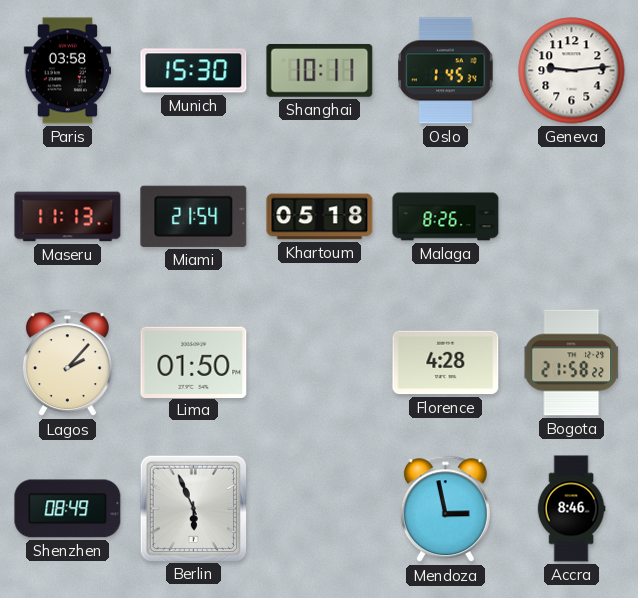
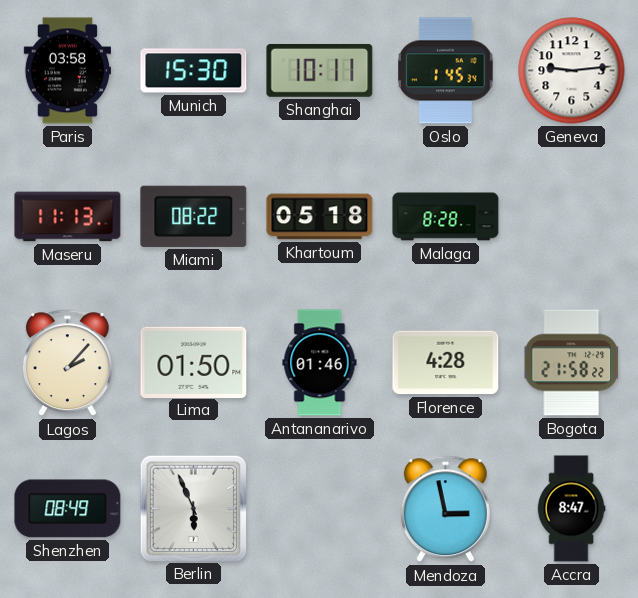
Miami: 21:54 -> 08:22 (194, 216)
Malaga: 8:26 -> 8:28 (446, 217)
Antananarivo: none -> 01:46 (320, 363)
Accra: 8:46 -> 8:47 (571, 509)
